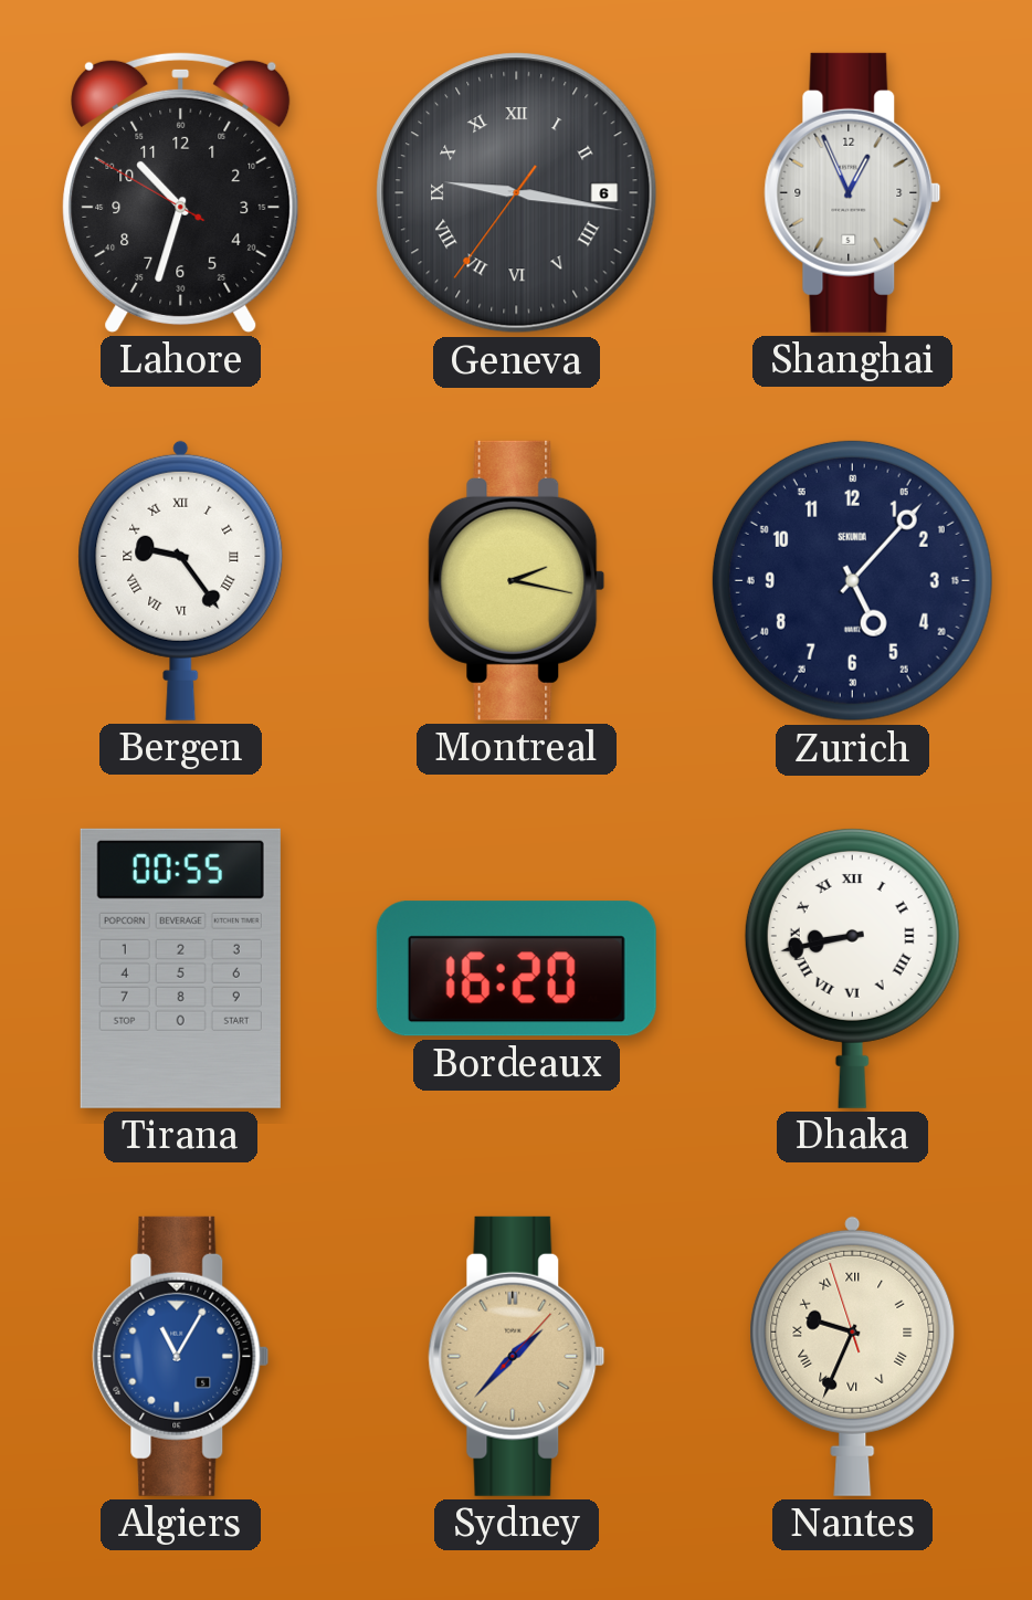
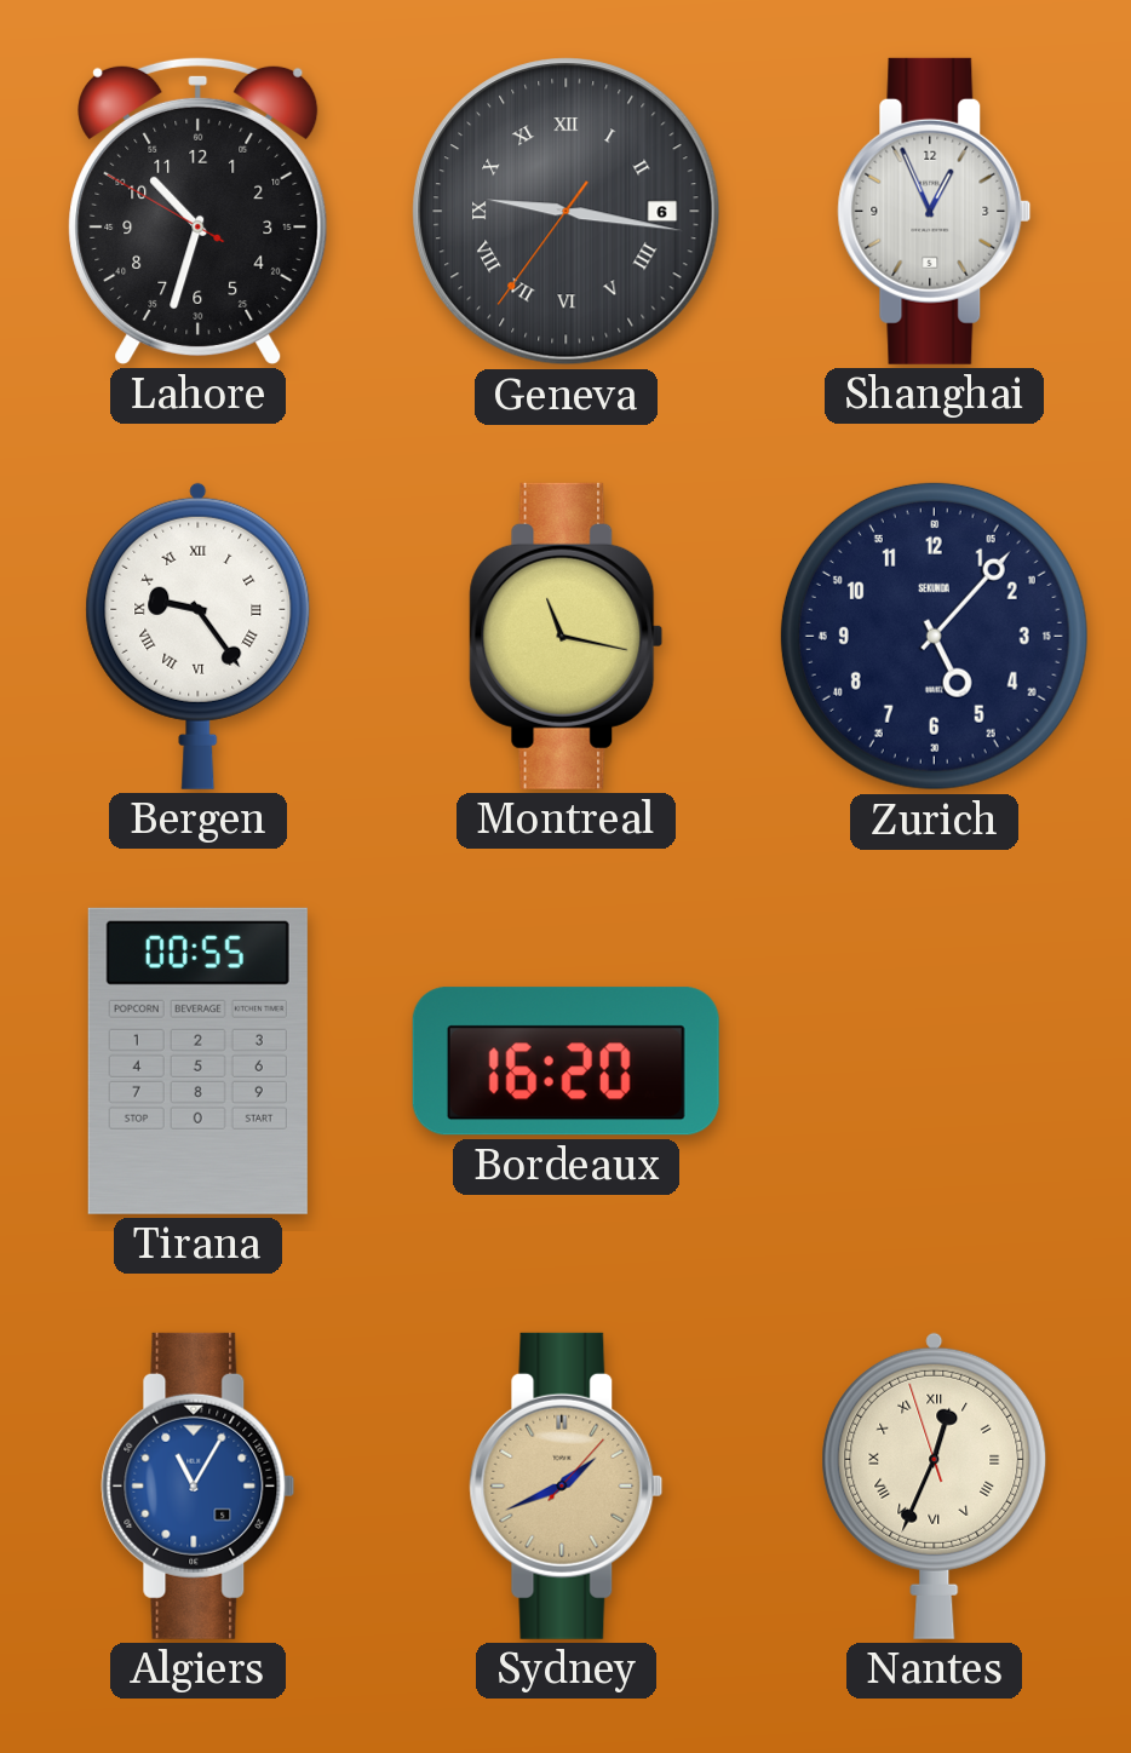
Montreal: 2:17 -> 11:17 (567, 636)
Dhaka: 8:43 -> none (852, 969)
Sydney: 1:37 -> 1:41 (567, 1485)
Nantes: 9:33 -> 12:33 (935, 1485)
